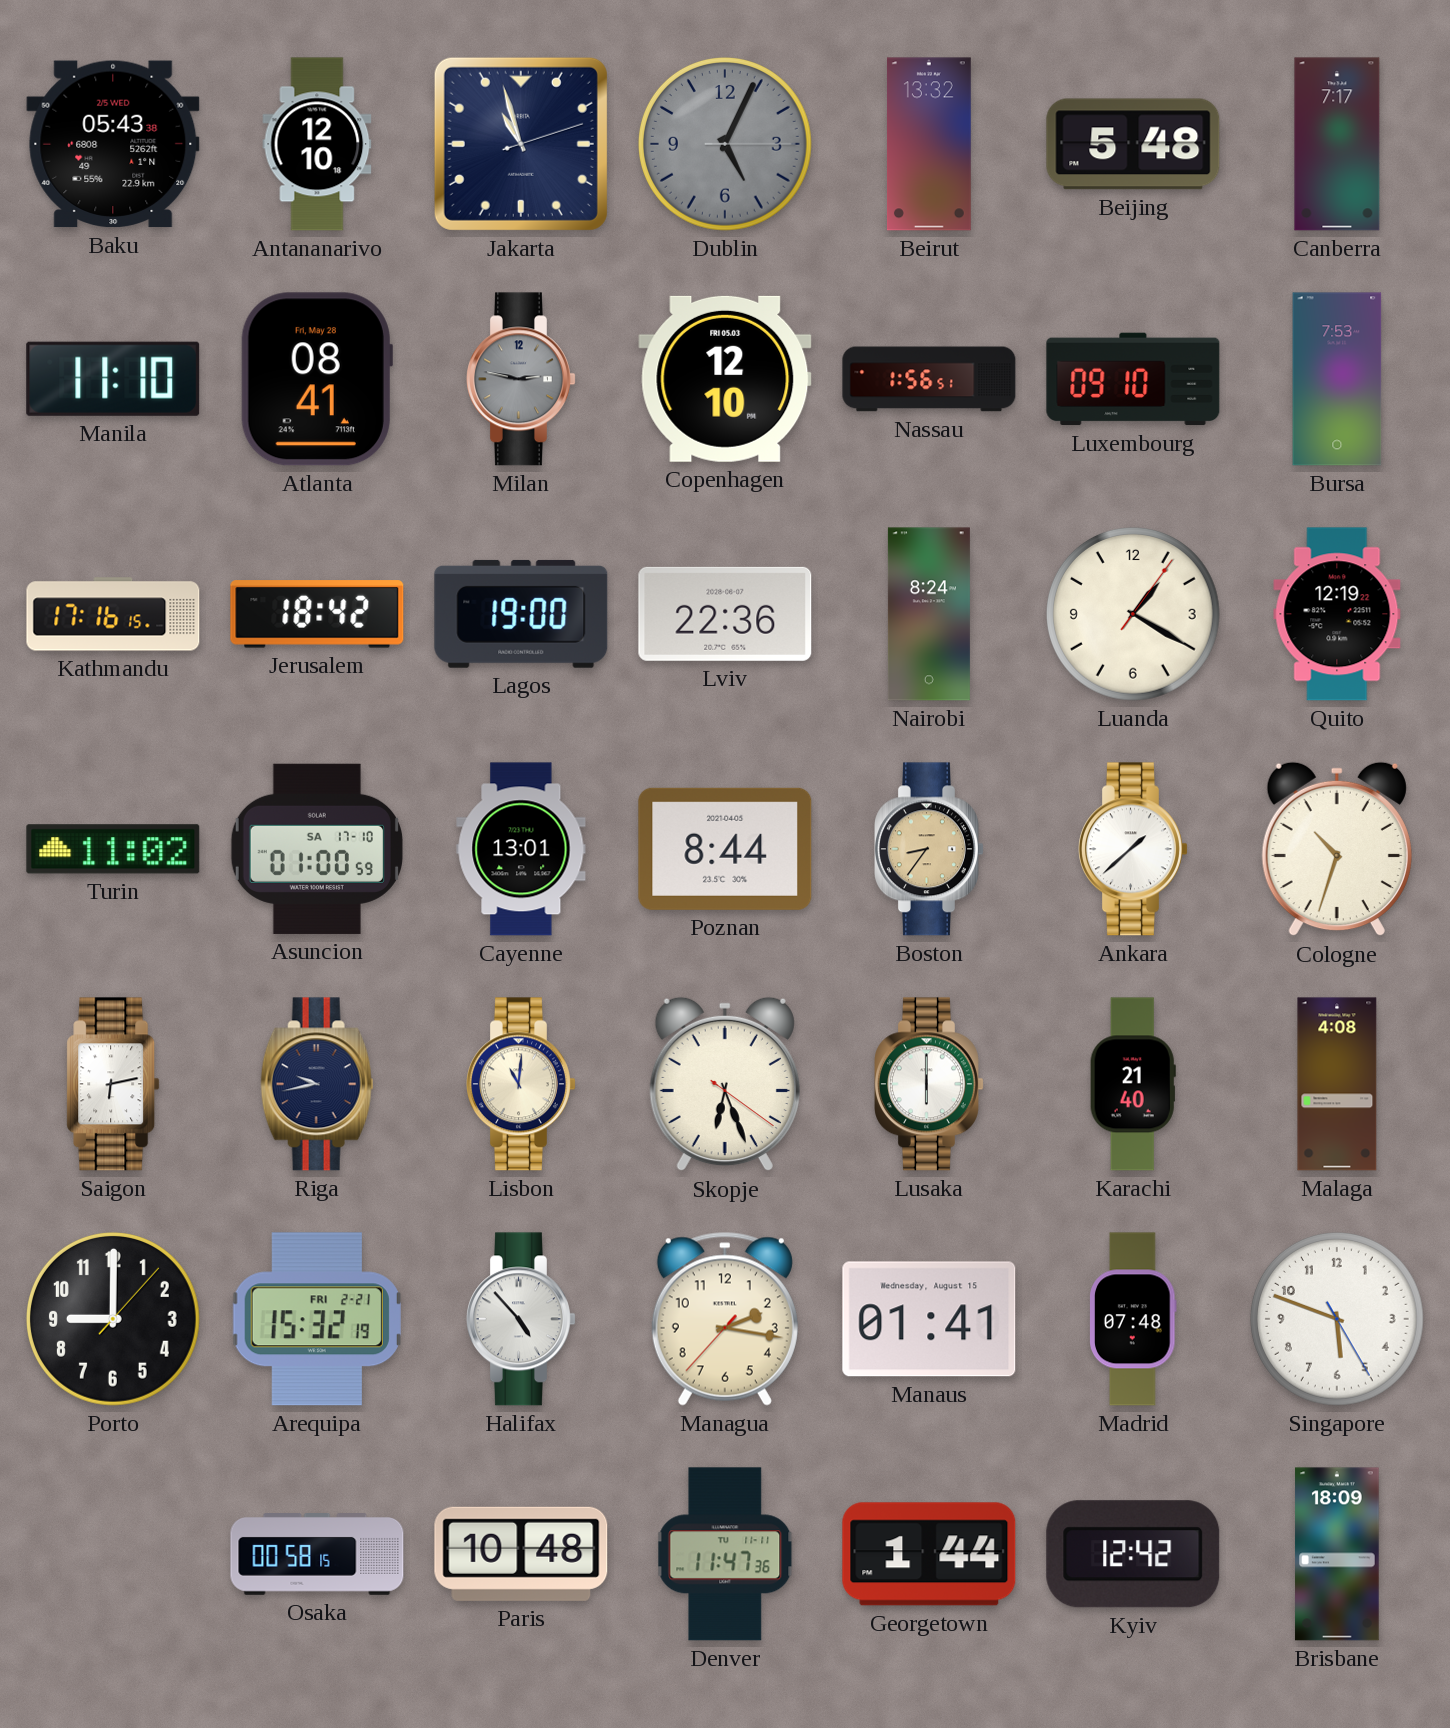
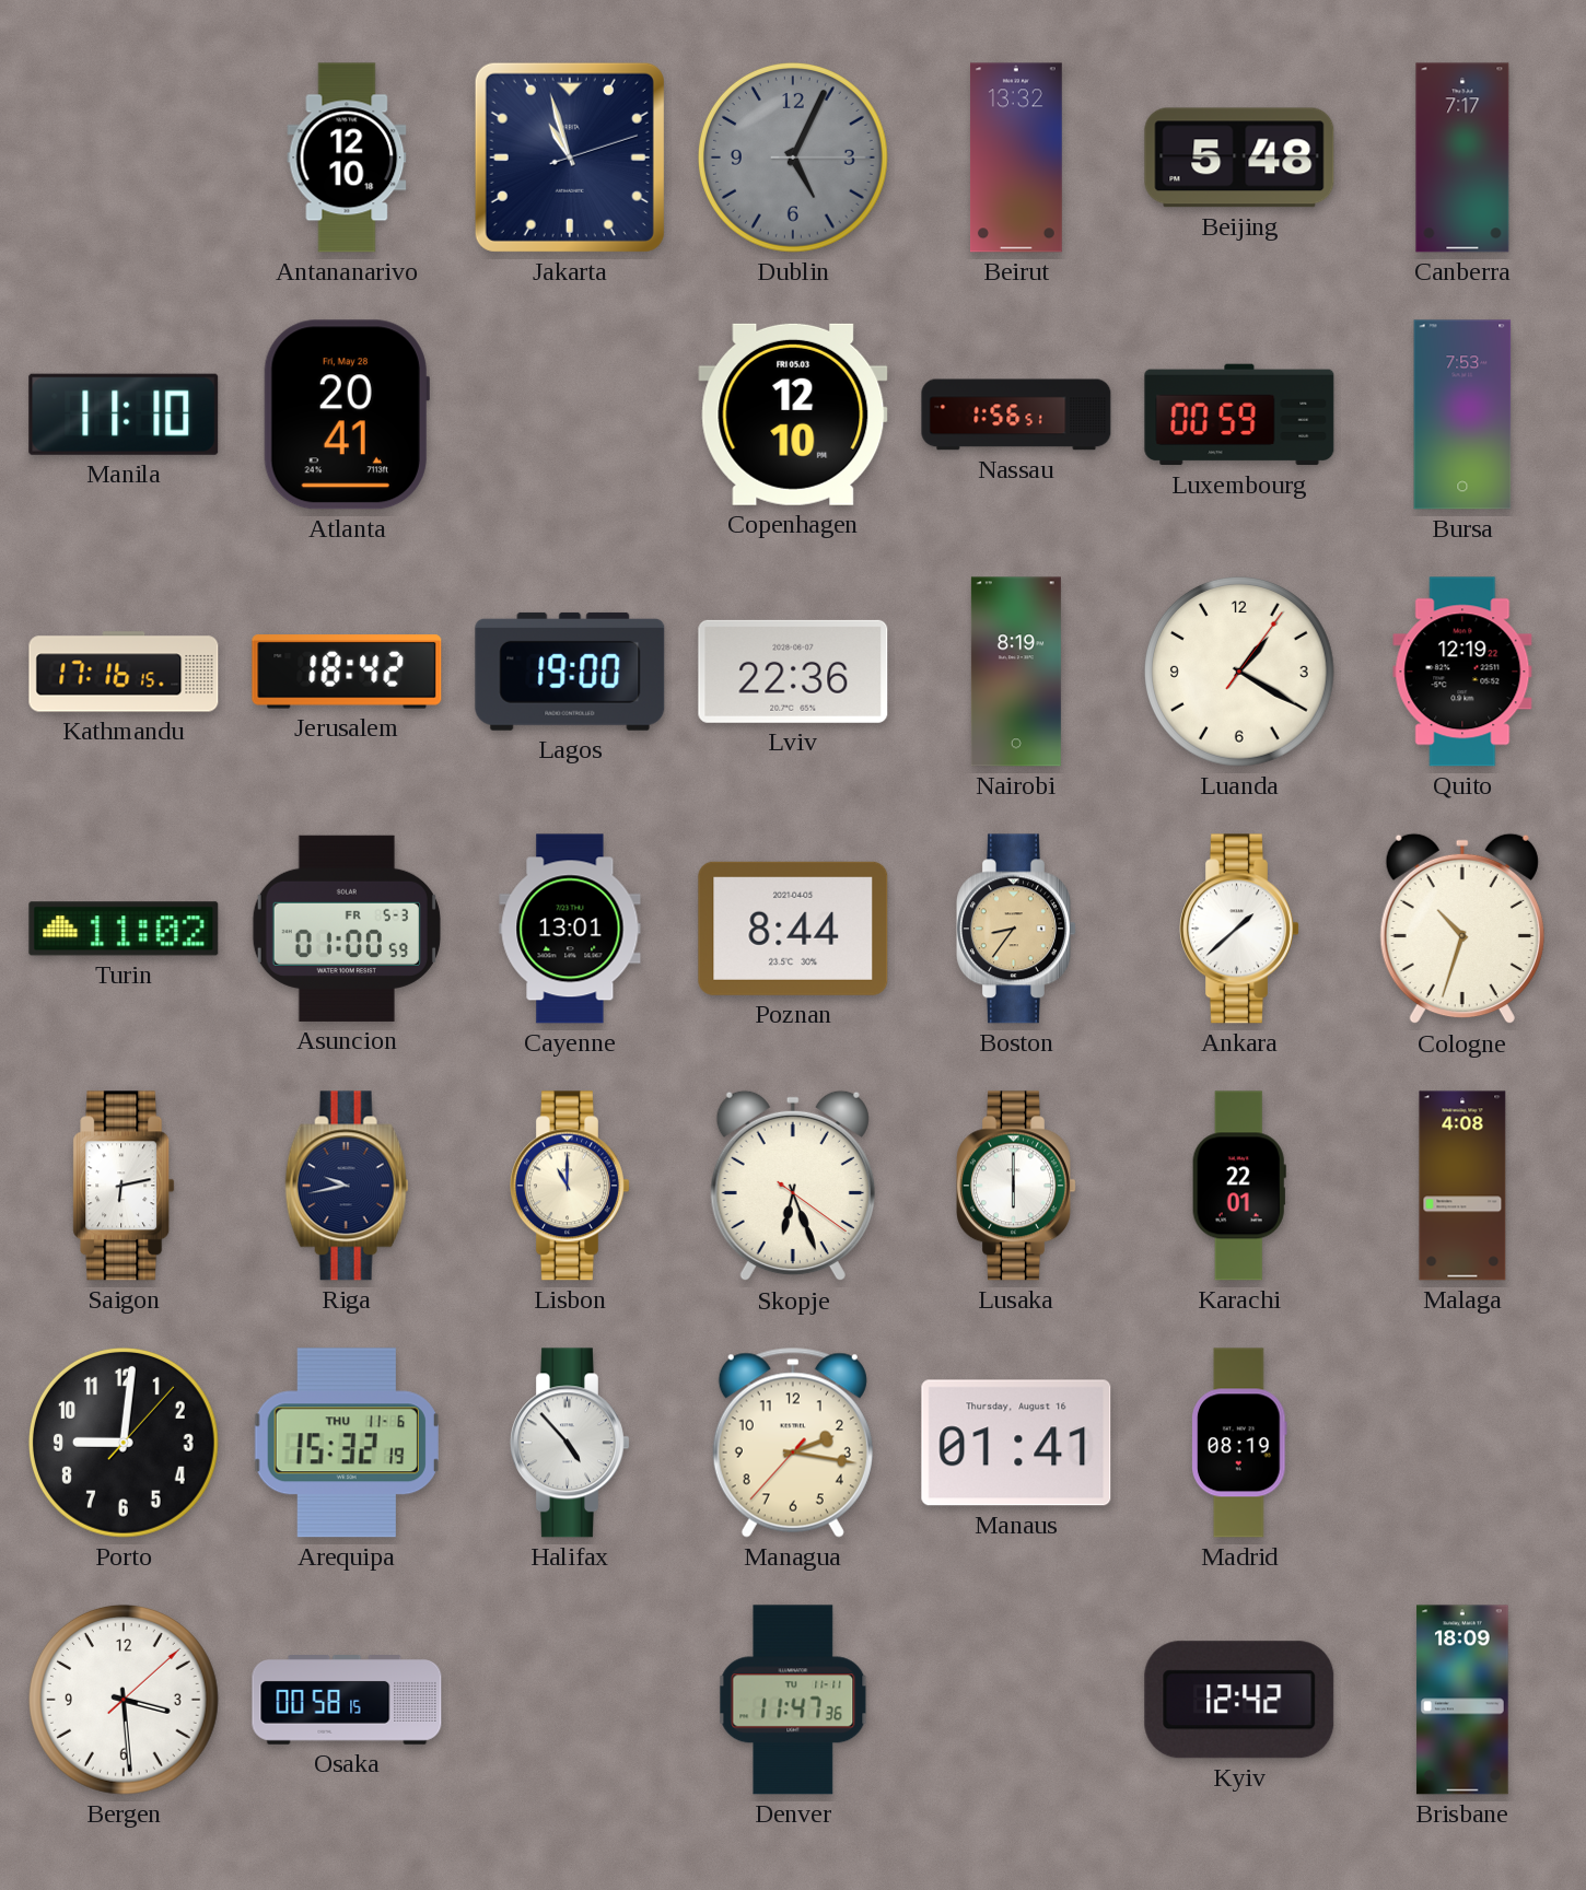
Baku: 05:43 -> none (113, 144)
Atlanta: 08:41 -> 20:41 (347, 415)
Milan: 2:47 -> none (522, 379)
Luxembourg: 09:10 -> 00:59 (1239, 415)
Nairobi: 8:24 -> 8:19 (1016, 672)
Asuncion date: SA 17-10 -> FR 5-3 (347, 929)
Lisbon: 11:01 -> 11:00 (571, 1186)
Karachi: 21:40 -> 22:01 (1239, 1186)
Porto: 9:00 -> 9:01 (124, 1443)
Arequipa date: FRI 2-21 -> THU 11-6 (347, 1443)
Manaus date: Wednesday, August 15 -> Thursday, August 16 (1016, 1443)
Madrid: 07:48 -> 08:19 (1240, 1443)
Singapore: 5:48 -> none (1337, 1319)
Bergen: none -> 3:29 (124, 1700)
Paris: 10:48 -> none (521, 1554)
Georgetown: 1:44 -> none (929, 1554)
